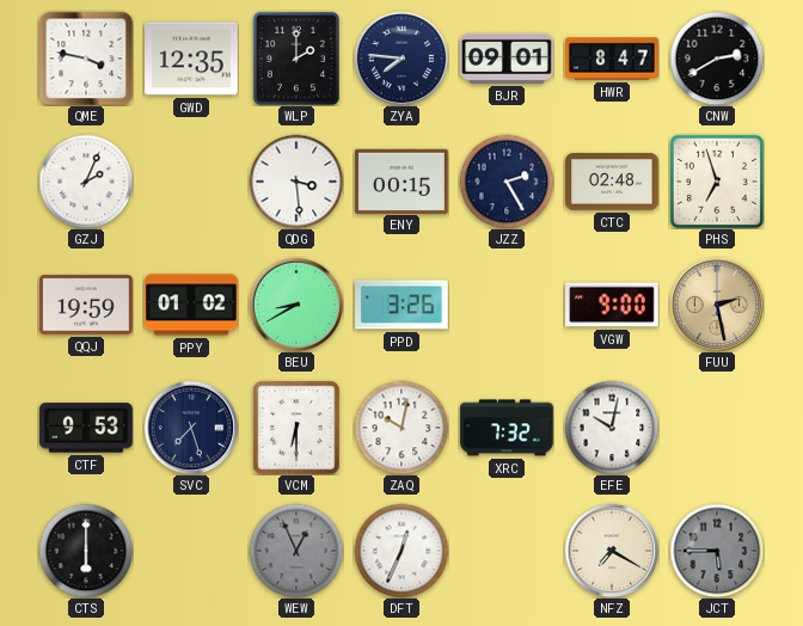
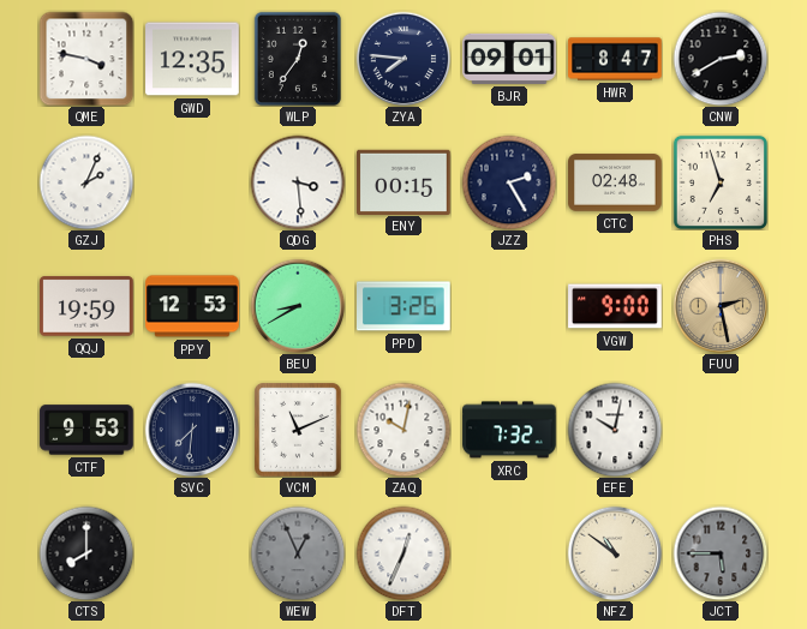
WLP: 2:00 -> 12:36 (298, 59)
PPY: 01:02 -> 12:53 (192, 306)
SVC: 7:27 -> 7:31 (192, 430)
VCM: 6:30 -> 11:11 (298, 430)
CTS: 6:00 -> 8:00 (86, 553)
NFZ: 7:20 -> 10:51 (615, 553)
